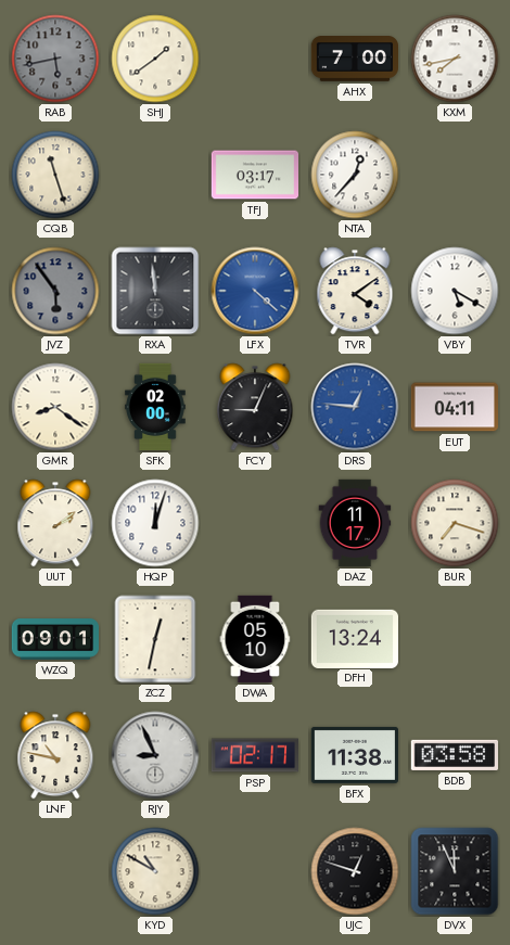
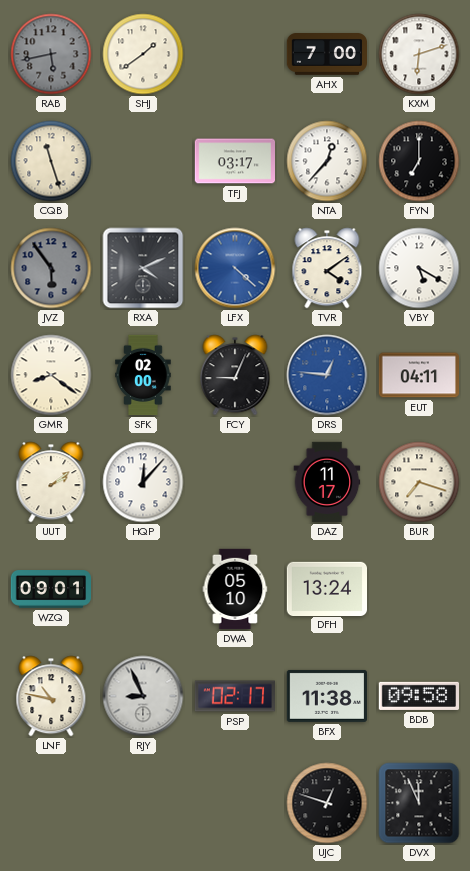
KXM: 7:43 -> 6:12 (419, 54)
FYN: none -> 7:00 (419, 161)
RXA: 11:59 -> 4:11 (143, 268)
HQP: 12:03 -> 12:07 (143, 482)
ZCZ: 12:32 -> none (155, 639)
BDB: 03:58 -> 09:58 (418, 696)
KYD: 10:50 -> none (155, 871)
